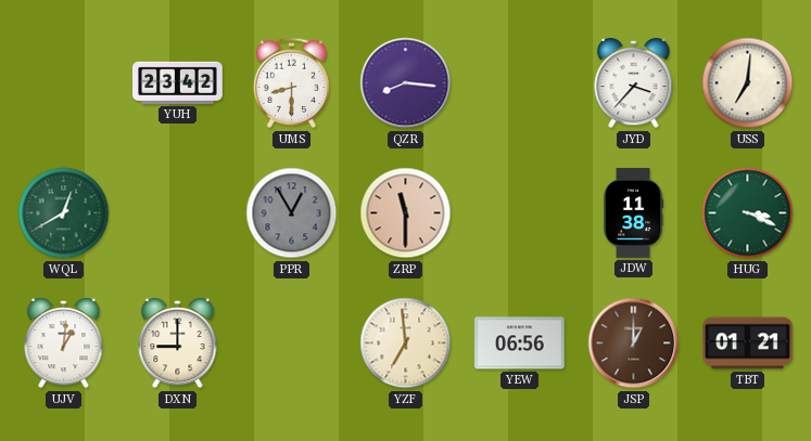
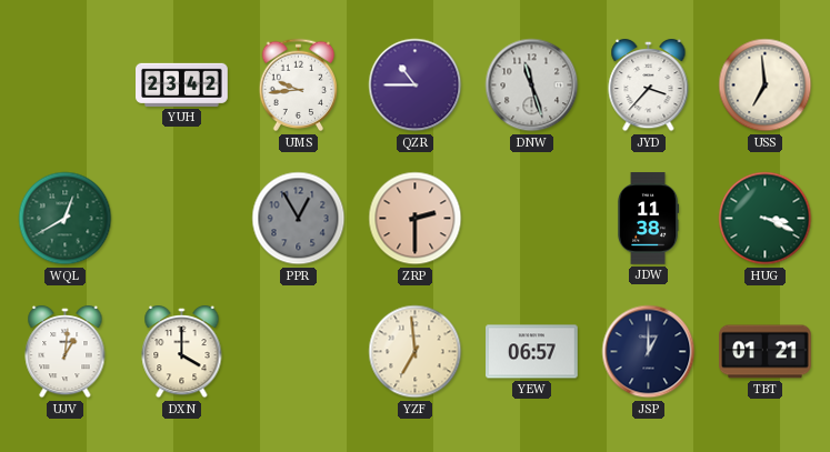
UMS: 8:30 -> 9:44 (299, 86)
QZR: 8:16 -> 10:45 (416, 86)
DNW: none -> 11:27 (532, 86)
USS: 7:01 -> 6:59 (766, 86)
ZRP: 11:30 -> 2:30 (416, 219)
DXN: 9:00 -> 4:00 (182, 352)
YEW: 06:56 -> 06:57 (532, 352)
JSP dial: brown -> navy (649, 352)
